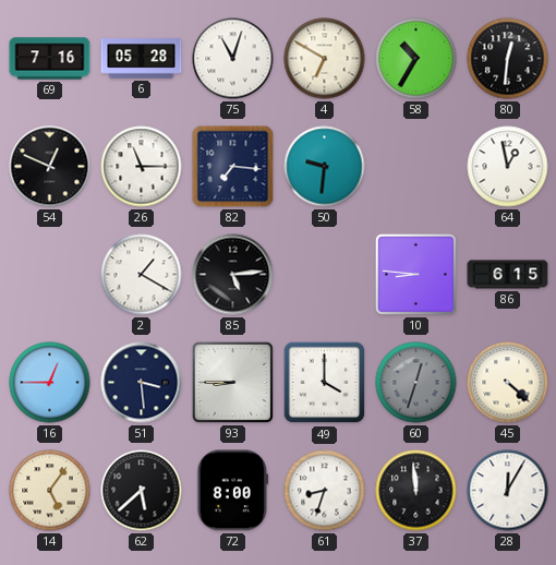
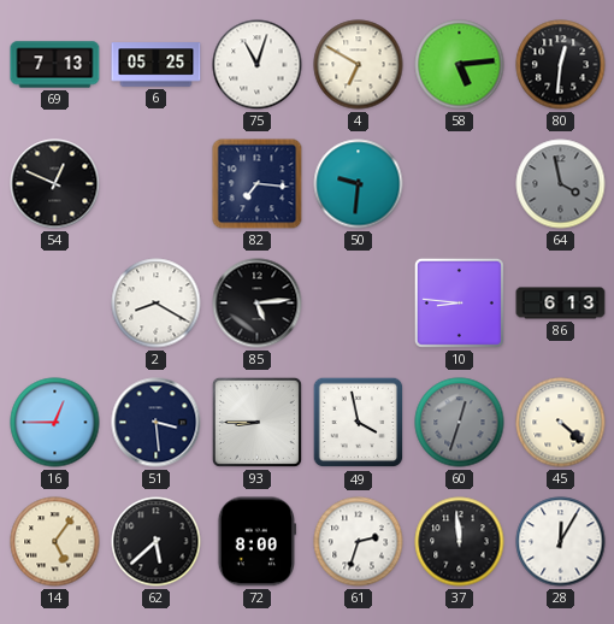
69: 7:16 -> 7:13 (55, 65)
6: 05:28 -> 05:25 (157, 65)
58: 10:35 -> 5:14 (460, 65)
26: 11:15 -> none (142, 167)
64: 12:58 -> 3:58 (561, 184)
64 dial: white -> grey (561, 184)
2: 1:20 -> 8:20 (157, 304)
86: 6:15 -> 6:13 (561, 304)
49: 4:00 -> 3:58 (359, 423)
61: 8:33 -> 2:33 (359, 542)
